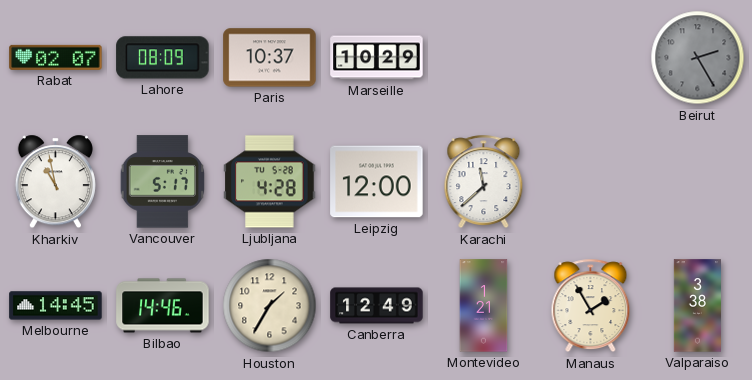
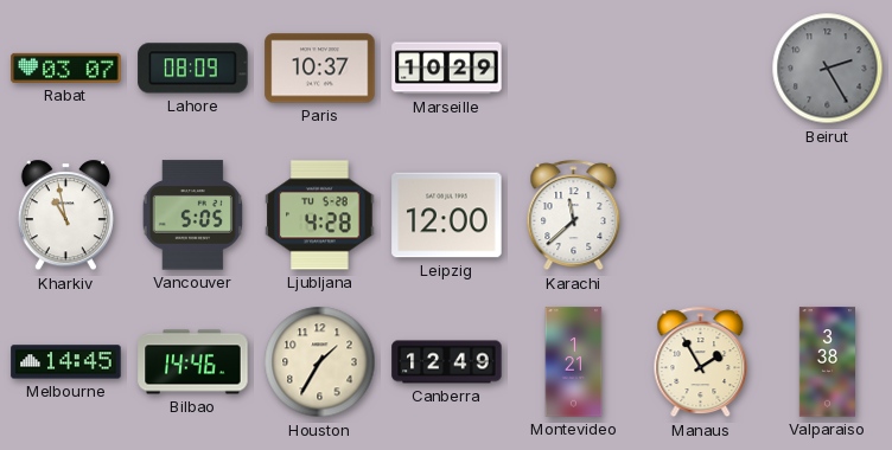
Rabat: 02:07 -> 03:07 (66, 67)
Vancouver: 5:17 -> 5:05 (192, 216)
